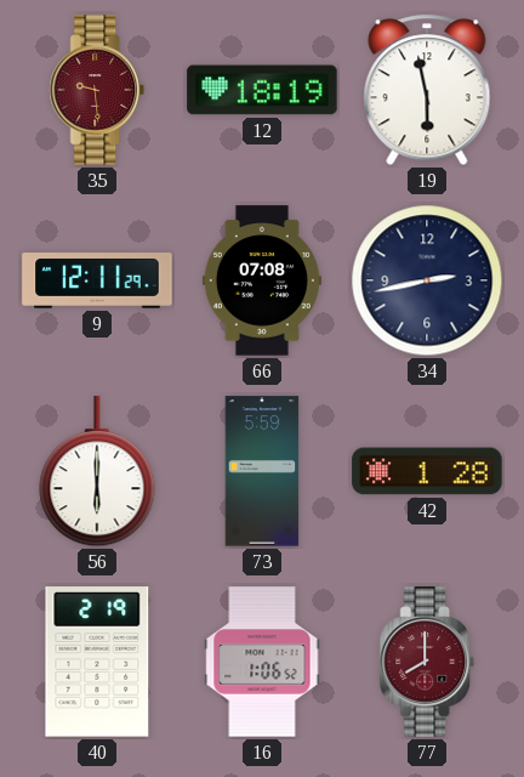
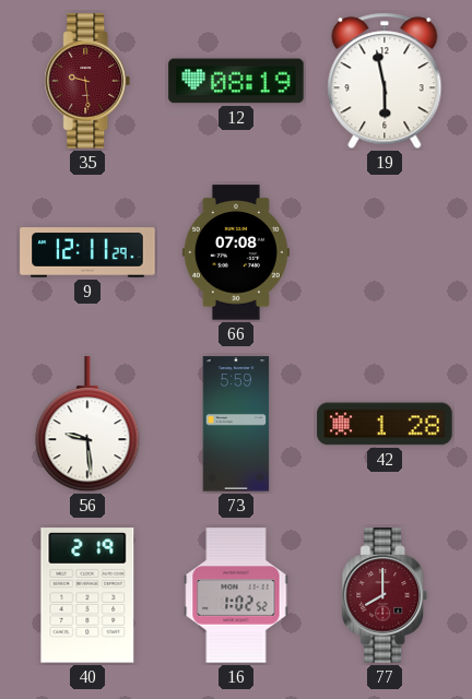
12: 18:19 -> 08:19 (236, 81)
34: 2:43 -> none (427, 280)
56: 6:00 -> 9:29 (87, 425)
16: 1:06 -> 1:02 (236, 595)
